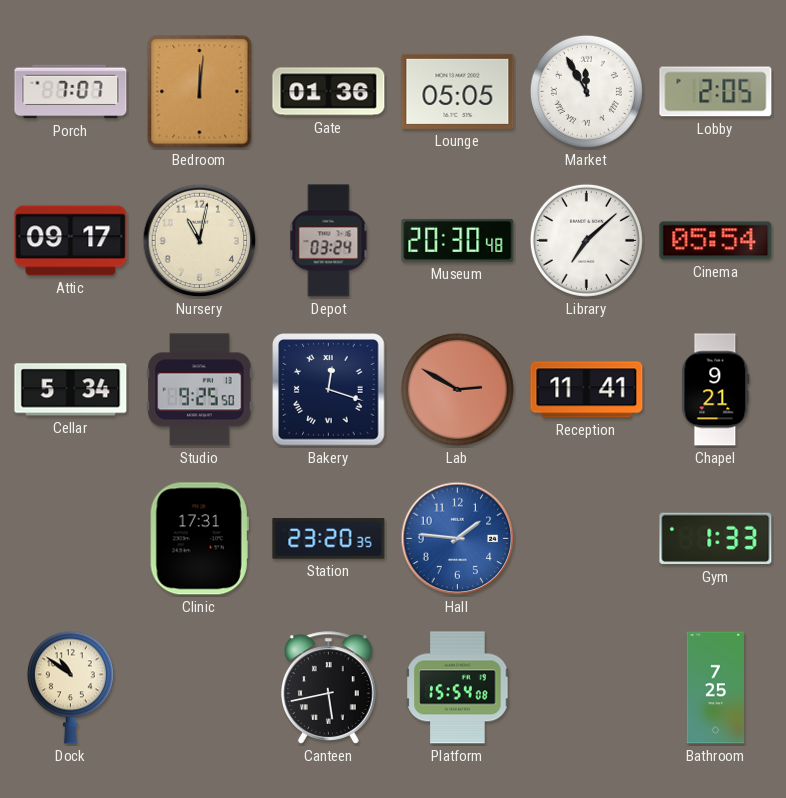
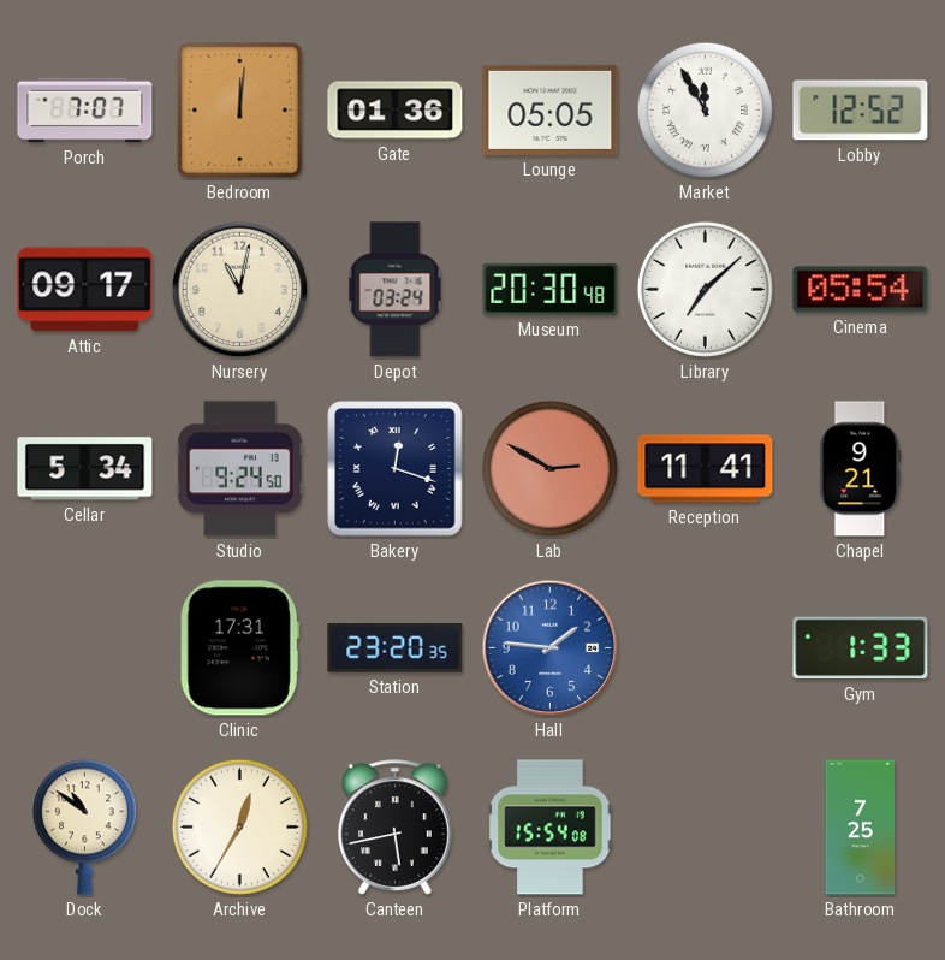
Lobby: 2:05 -> 12:52 (861, 111)
Studio: 9:25 -> 9:24 (240, 469)
Archive: none -> 12:35 (239, 826)
